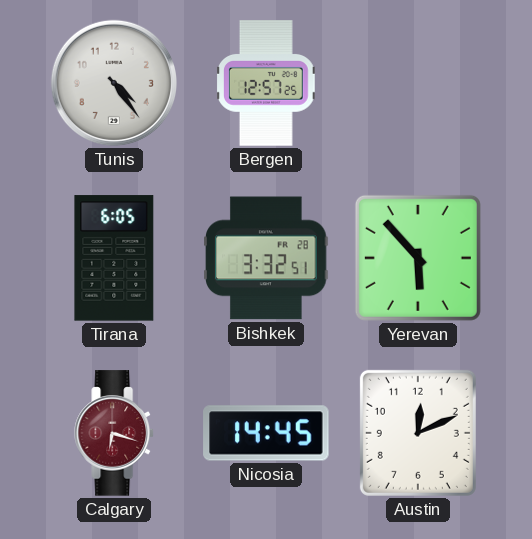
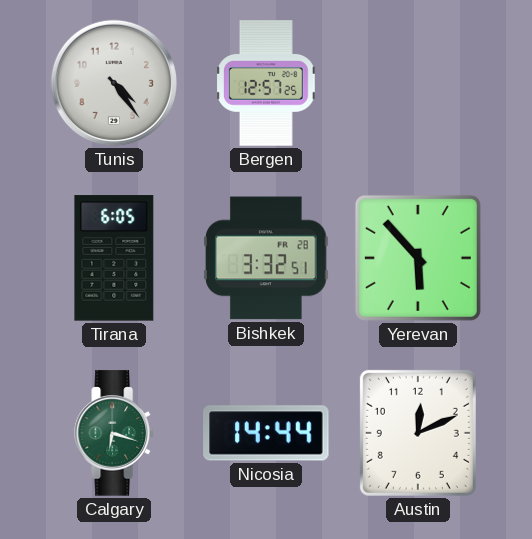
Calgary dial: burgundy -> green (114, 433)
Nicosia: 14:45 -> 14:44 (266, 433)
